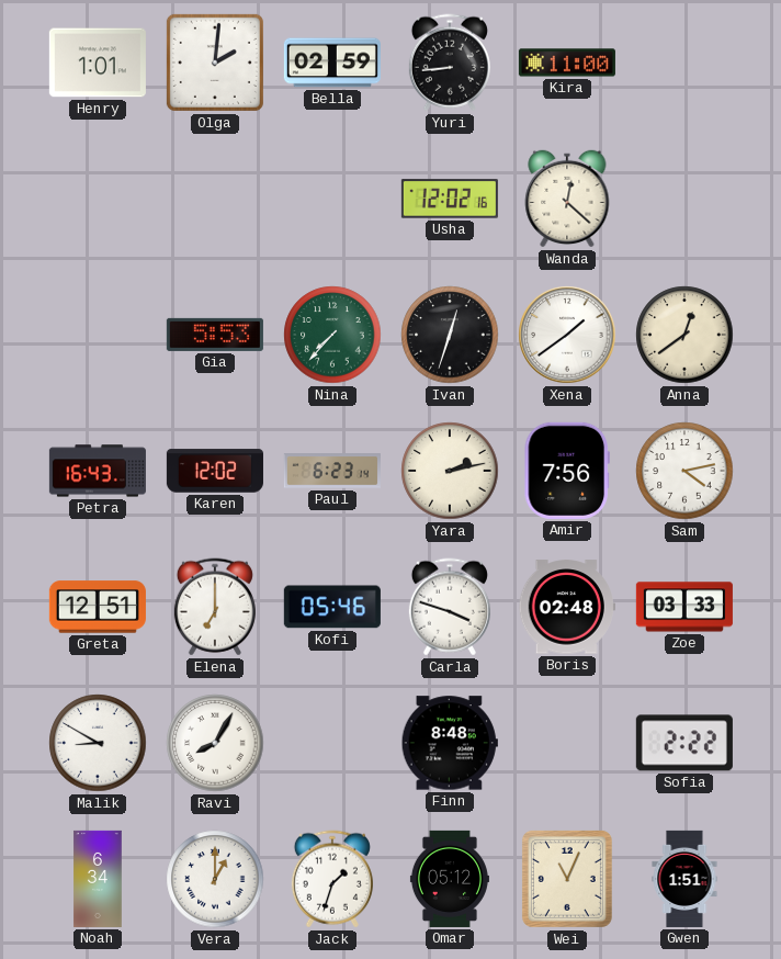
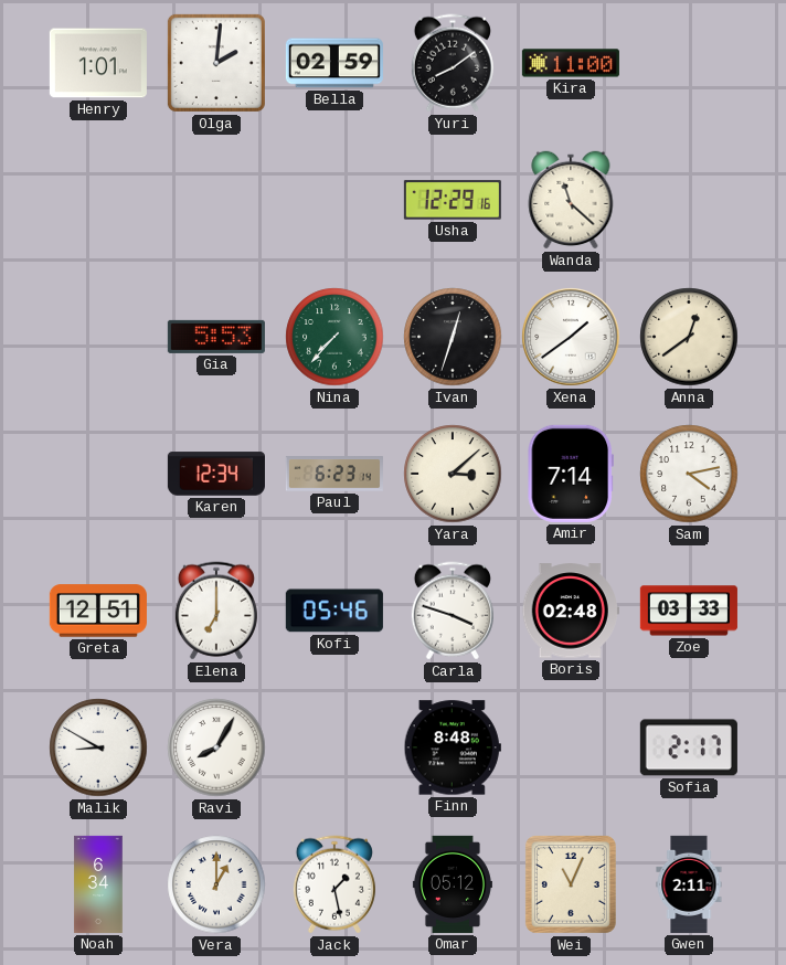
Yuri: 8:44 -> 8:09 (453, 63)
Usha: 12:02 -> 12:29 (453, 200)
Wanda: 12:22 -> 11:22 (571, 200)
Petra: 16:43 -> none (98, 471)
Karen: 12:02 -> 12:34 (216, 474)
Yara: 2:13 -> 3:08 (453, 474)
Amir: 7:56 -> 7:14 (571, 474)
Sofia: 2:22 -> 2:17 (689, 747)
Jack: 1:33 -> 1:28 (334, 884)
Gwen: 1:51 -> 2:11 (689, 884)
